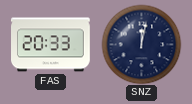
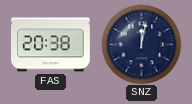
FAS: 20:33 -> 20:38 (51, 45)
